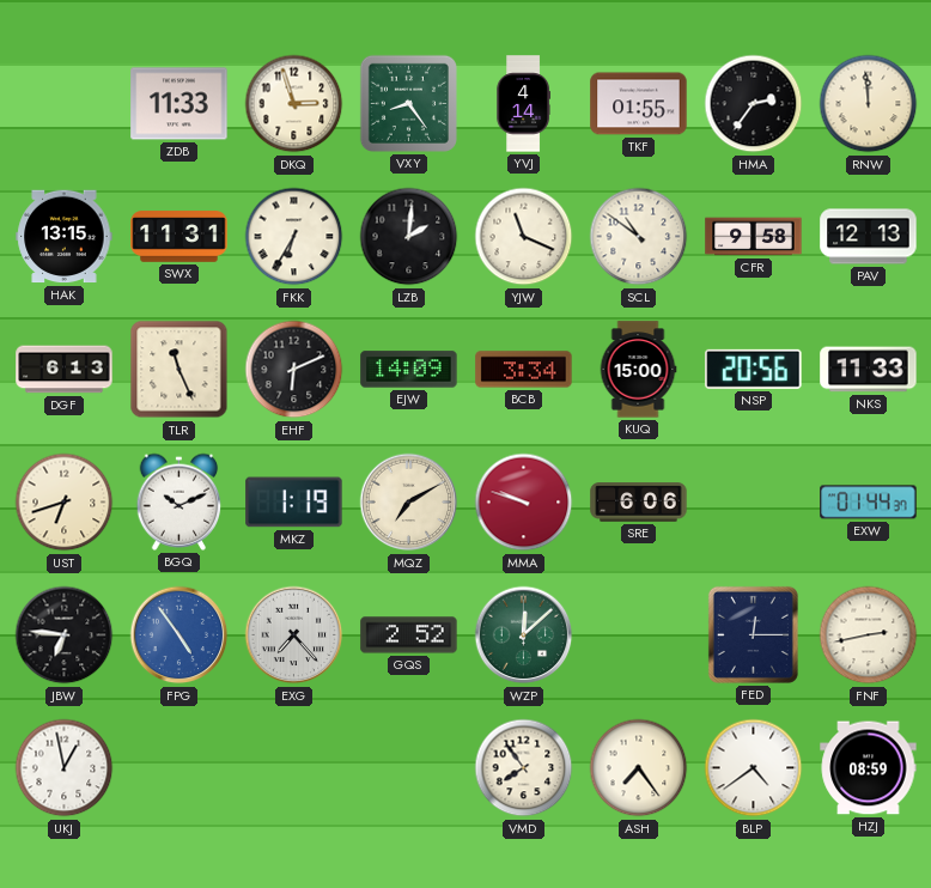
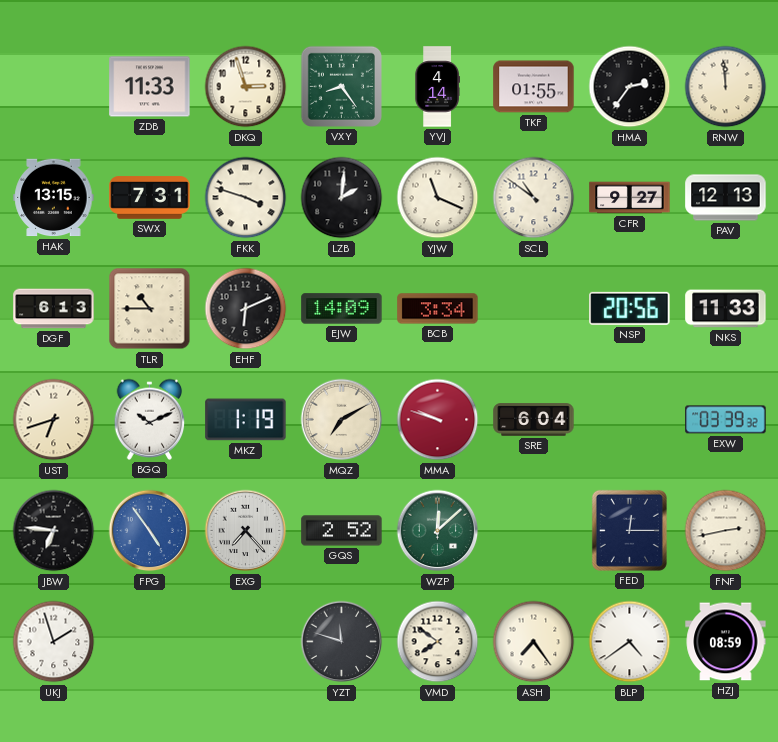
SWX: 11:31 -> 7:31 (150, 198)
FKK: 6:35 -> 3:48 (246, 198)
CFR: 9:58 -> 9:27 (630, 198)
TLR: 11:26 -> 10:45 (150, 309)
KUQ: 15:00 -> none (638, 370)
SRE: 6:06 -> 6:04 (534, 420)
EXW: 01:44 -> 03:39 (726, 420)
UKJ: 12:58 -> 1:57 (54, 642)
YZT: none -> 11:48 (342, 642)
VMD: 7:54 -> 7:51 (438, 642)
